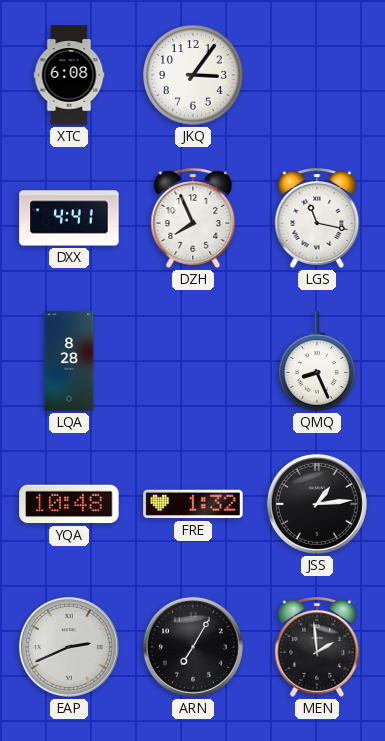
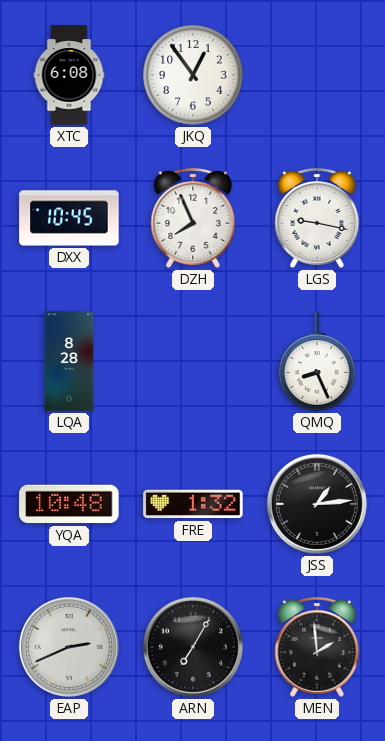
JKQ: 3:06 -> 12:54 (193, 75)
DXX: 4:41 -> 10:45 (69, 218)
LGS: 11:17 -> 9:17 (317, 219)
